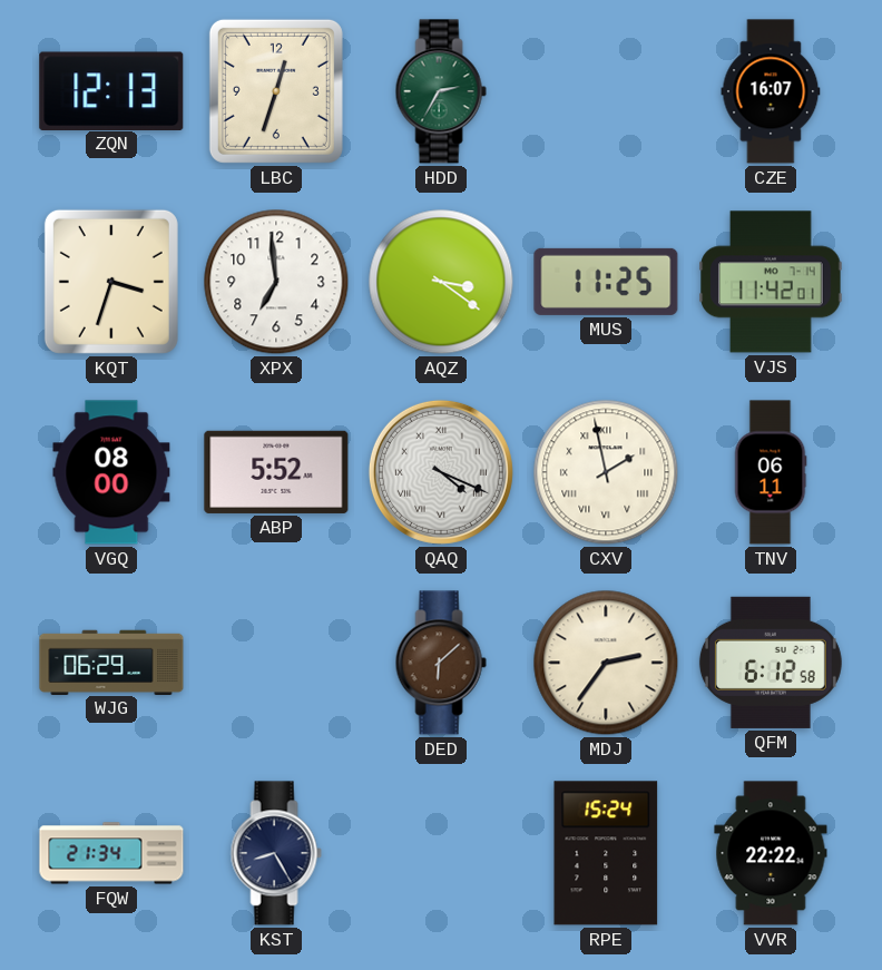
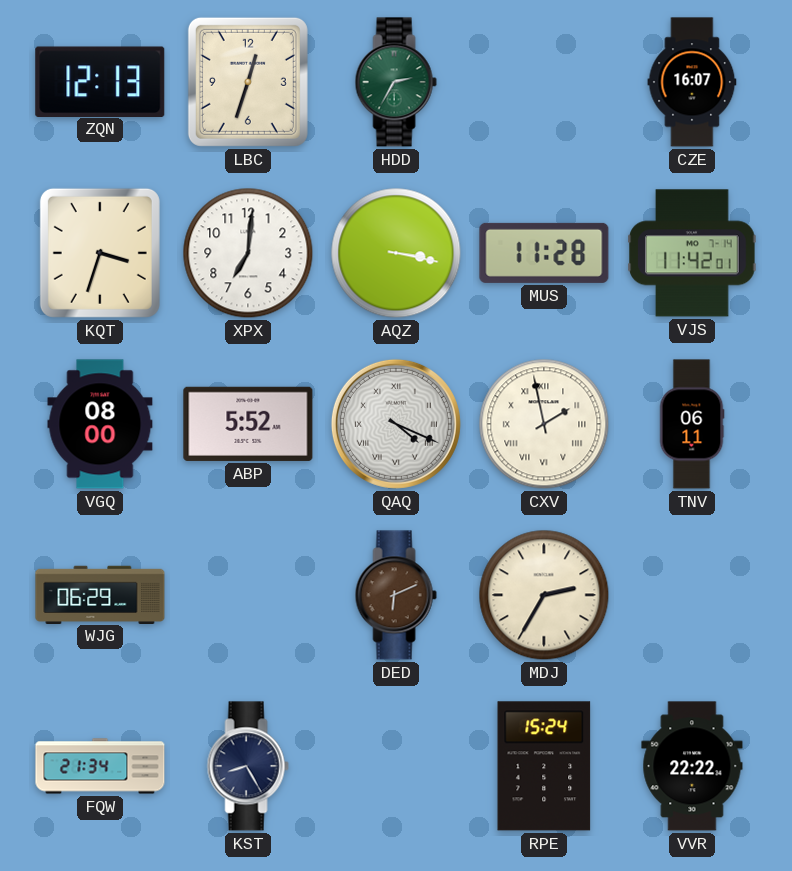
XPX: 6:59 -> 7:01 (248, 253)
AQZ: 3:21 -> 3:17 (396, 253)
MUS: 11:25 -> 11:28 (544, 253)
DED: 6:08 -> 6:11 (396, 595)
MDJ: 2:36 -> 2:35 (544, 595)
QFM: 6:12 -> none (771, 663)
